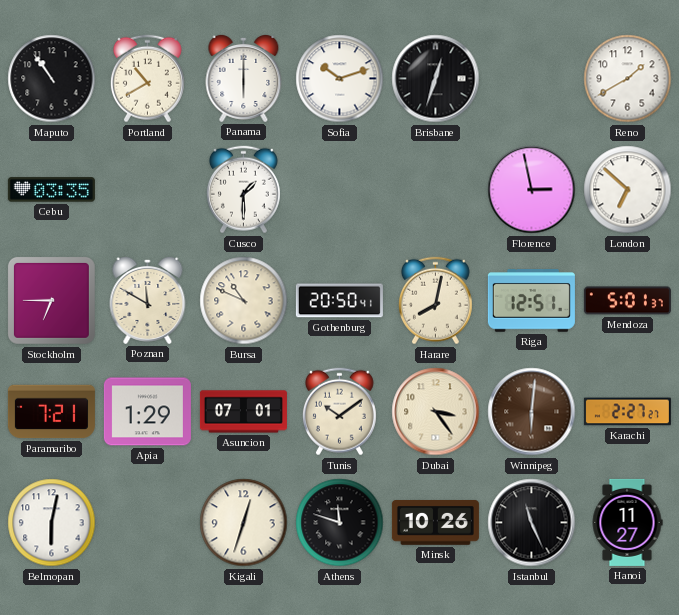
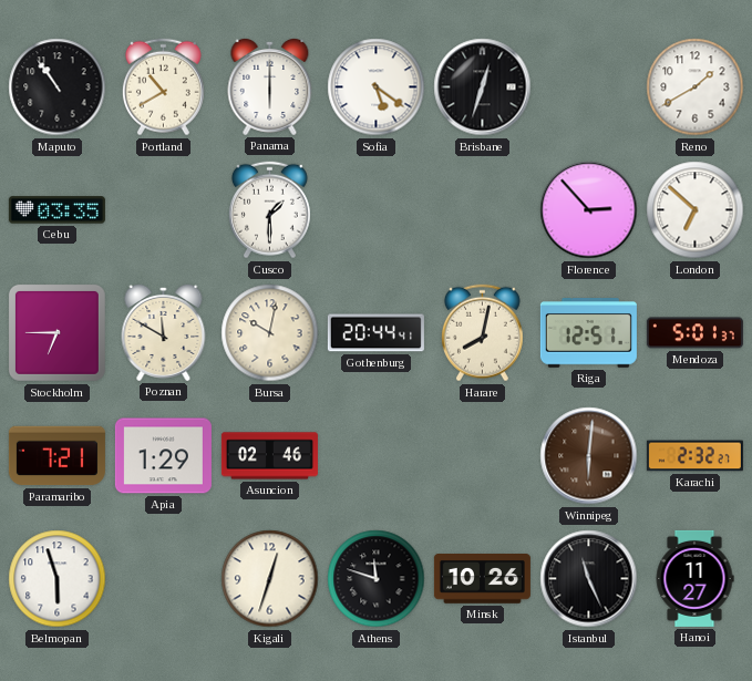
Sofia: 10:12 -> 5:21 (377, 87)
Florence: 2:58 -> 2:53 (589, 210)
Bursa: 10:49 -> 10:02 (270, 333)
Gothenburg: 20:50 -> 20:44 (375, 333)
Asuncion: 07:01 -> 02:46 (269, 456)
Tunis: 10:09 -> none (339, 412)
Dubai: 3:24 -> none (436, 412)
Karachi: 2:27 -> 2:32 (694, 456)
Belmopan: 6:02 -> 5:57 (58, 579)
